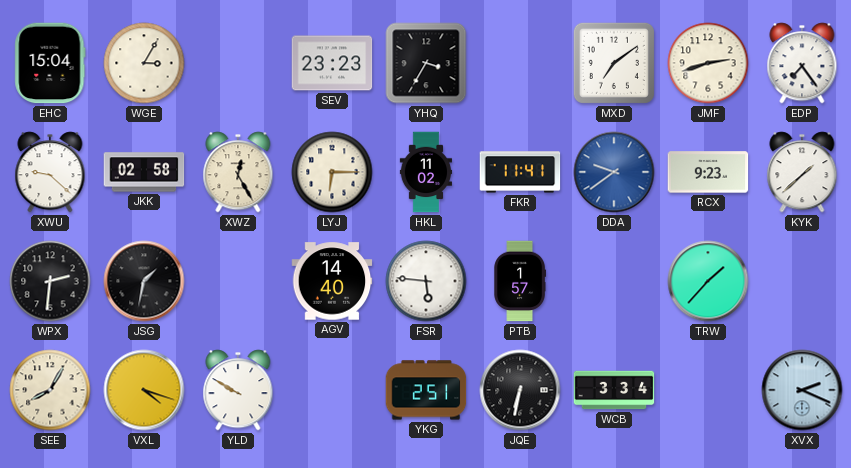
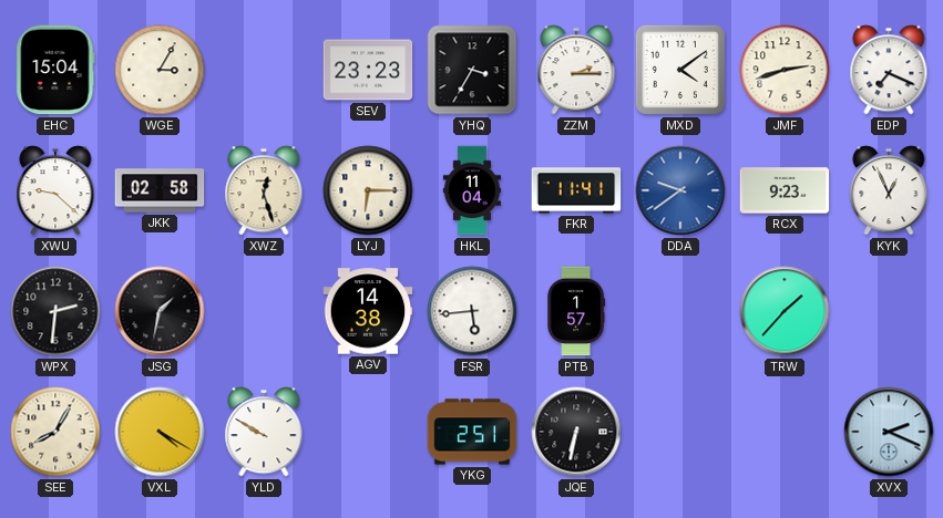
ZZM: none -> 2:15 (576, 70)
MXD: 7:09 -> 4:09 (680, 70)
EDP: 7:24 -> 7:19 (889, 70)
XWZ: 12:25 -> 12:27 (264, 190)
HKL: 11:02 -> 11:04 (472, 190)
KYK: 1:38 -> 12:56 (889, 190)
AGV: 14:40 -> 14:38 (368, 311)
FSR: 5:46 -> 5:44 (472, 311)
VXL: 4:18 -> 4:20 (160, 432)
WCB: 3:34 -> none (614, 390)
